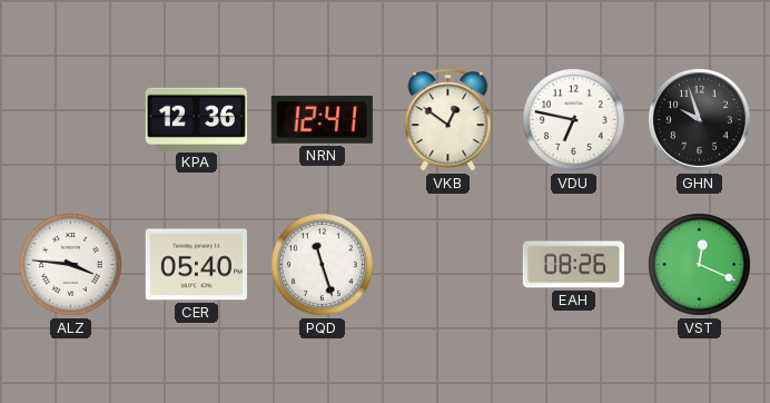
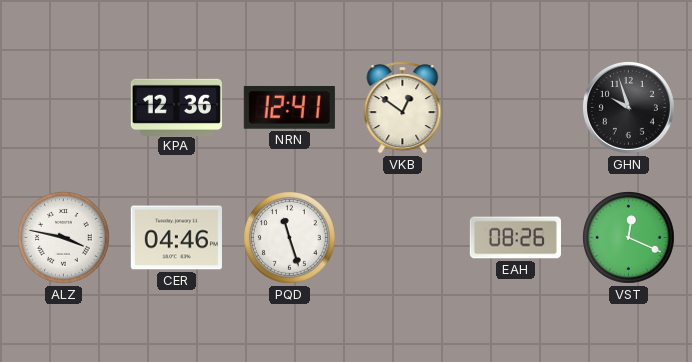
VDU: 6:47 -> none (574, 120)
ALZ: 3:46 -> 3:47 (64, 238)
CER: 05:40 -> 04:46 (176, 238)
